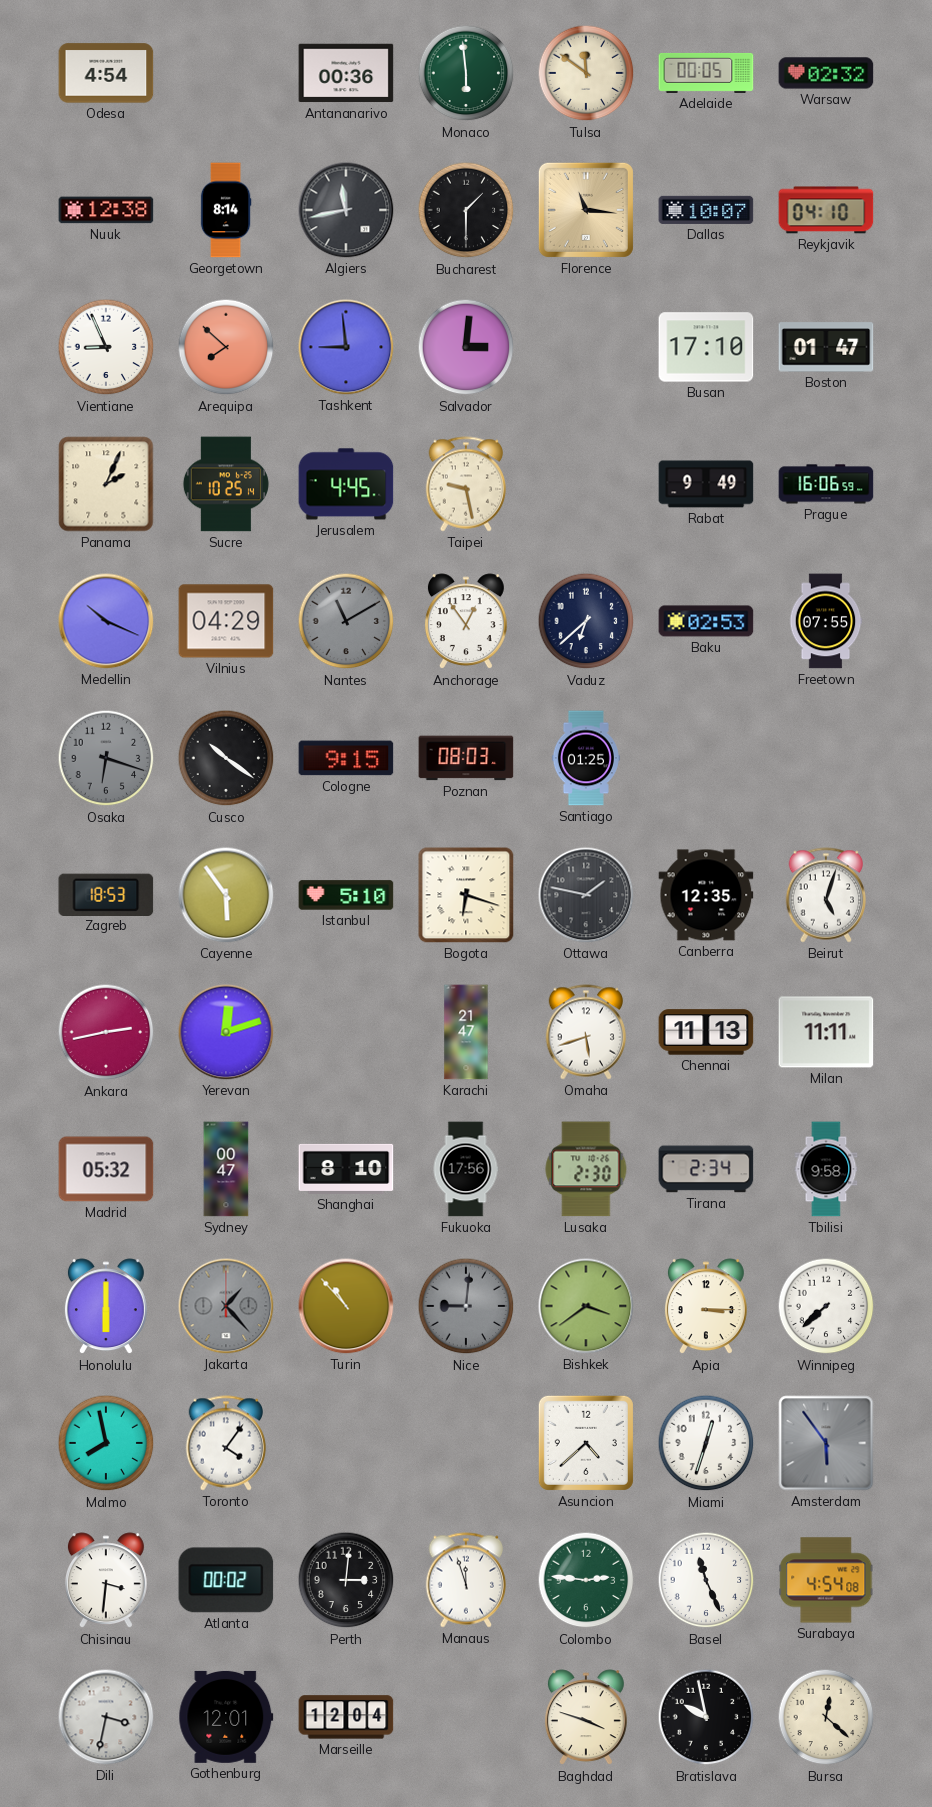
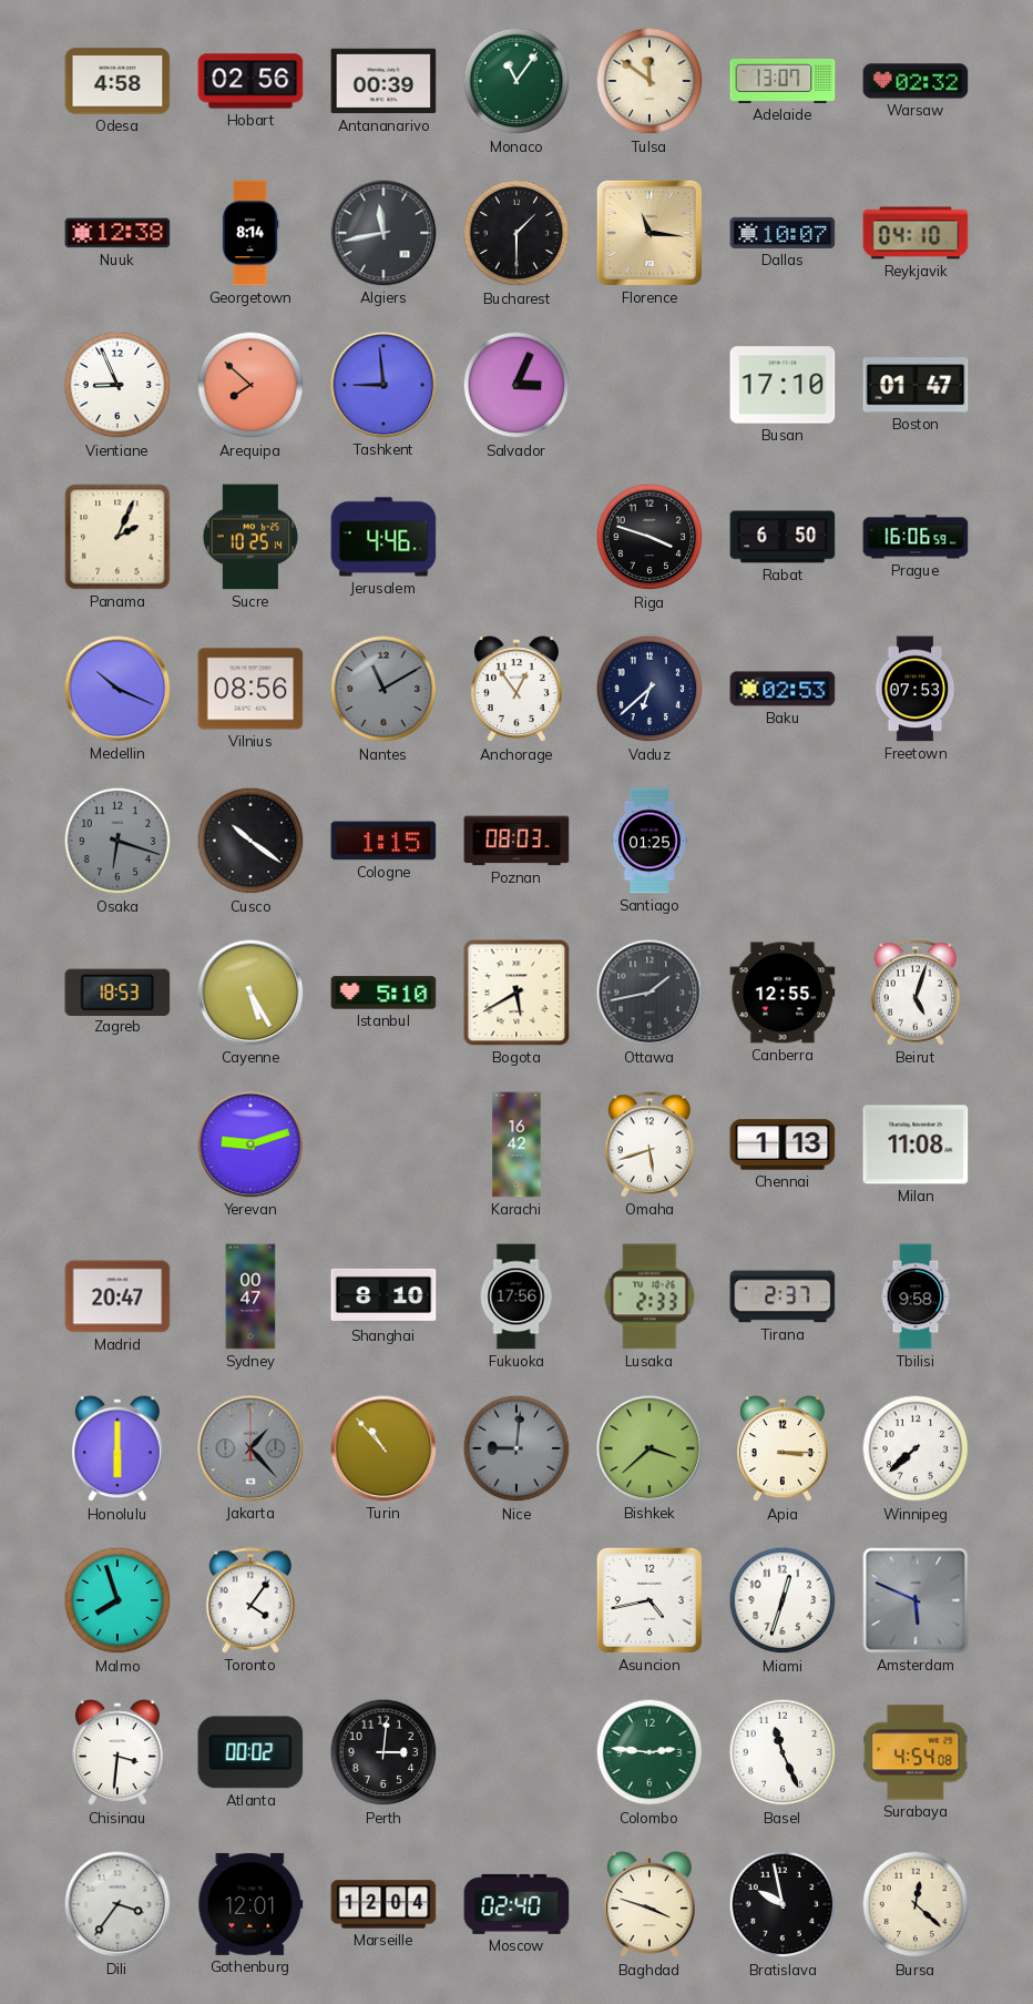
Odesa: 4:54 -> 4:58 (117, 81)
Hobart: none -> 02:56 (250, 81)
Antananarivo: 00:36 -> 00:39 (383, 81)
Monaco: 5:59 -> 11:06 (516, 81)
Adelaide: 00:05 -> 13:07 (783, 81)
Salvador: 3:01 -> 3:04 (516, 385)
Jerusalem: 4:45 -> 4:46 (383, 537)
Taipei: 9:28 -> none (466, 484)
Riga: none -> 3:48 (650, 537)
Rabat: 9:49 -> 6:50 (783, 537)
Vilnius: 04:29 -> 08:56 (250, 689)
Freetown: 07:55 -> 07:53 (916, 689)
Cologne: 9:15 -> 1:15 (383, 841)
Cayenne: 5:54 -> 5:25 (250, 993)
Bogota: 6:18 -> 5:40 (516, 993)
Ottawa: 1:47 -> 1:43 (650, 993)
Canberra: 12:35 -> 12:55 (783, 993)
Ankara: 2:43 -> none (106, 1032)
Yerevan: 12:12 -> 9:12 (250, 1145)
Karachi: 21:47 -> 16:42 (516, 1145)
Chennai: 11:13 -> 1:13 (783, 1145)
Milan: 11:11 -> 11:08 (916, 1145)
Madrid: 05:32 -> 20:47 (117, 1296)
Lusaka: 2:30 -> 2:33 (650, 1296)
Tirana: 2:34 -> 2:37 (783, 1296)
Bishkek: 3:39 -> 3:38 (650, 1448)
Malmo: 7:58 -> 7:57 (117, 1600)
Asuncion: 4:38 -> 4:43 (650, 1600)
Amsterdam: 5:54 -> 5:49 (916, 1600)
Manaus: 11:57 -> none (466, 1580)
Dili: 3:32 -> 3:36 (117, 1904)
Moscow: none -> 02:40 (516, 1904)
